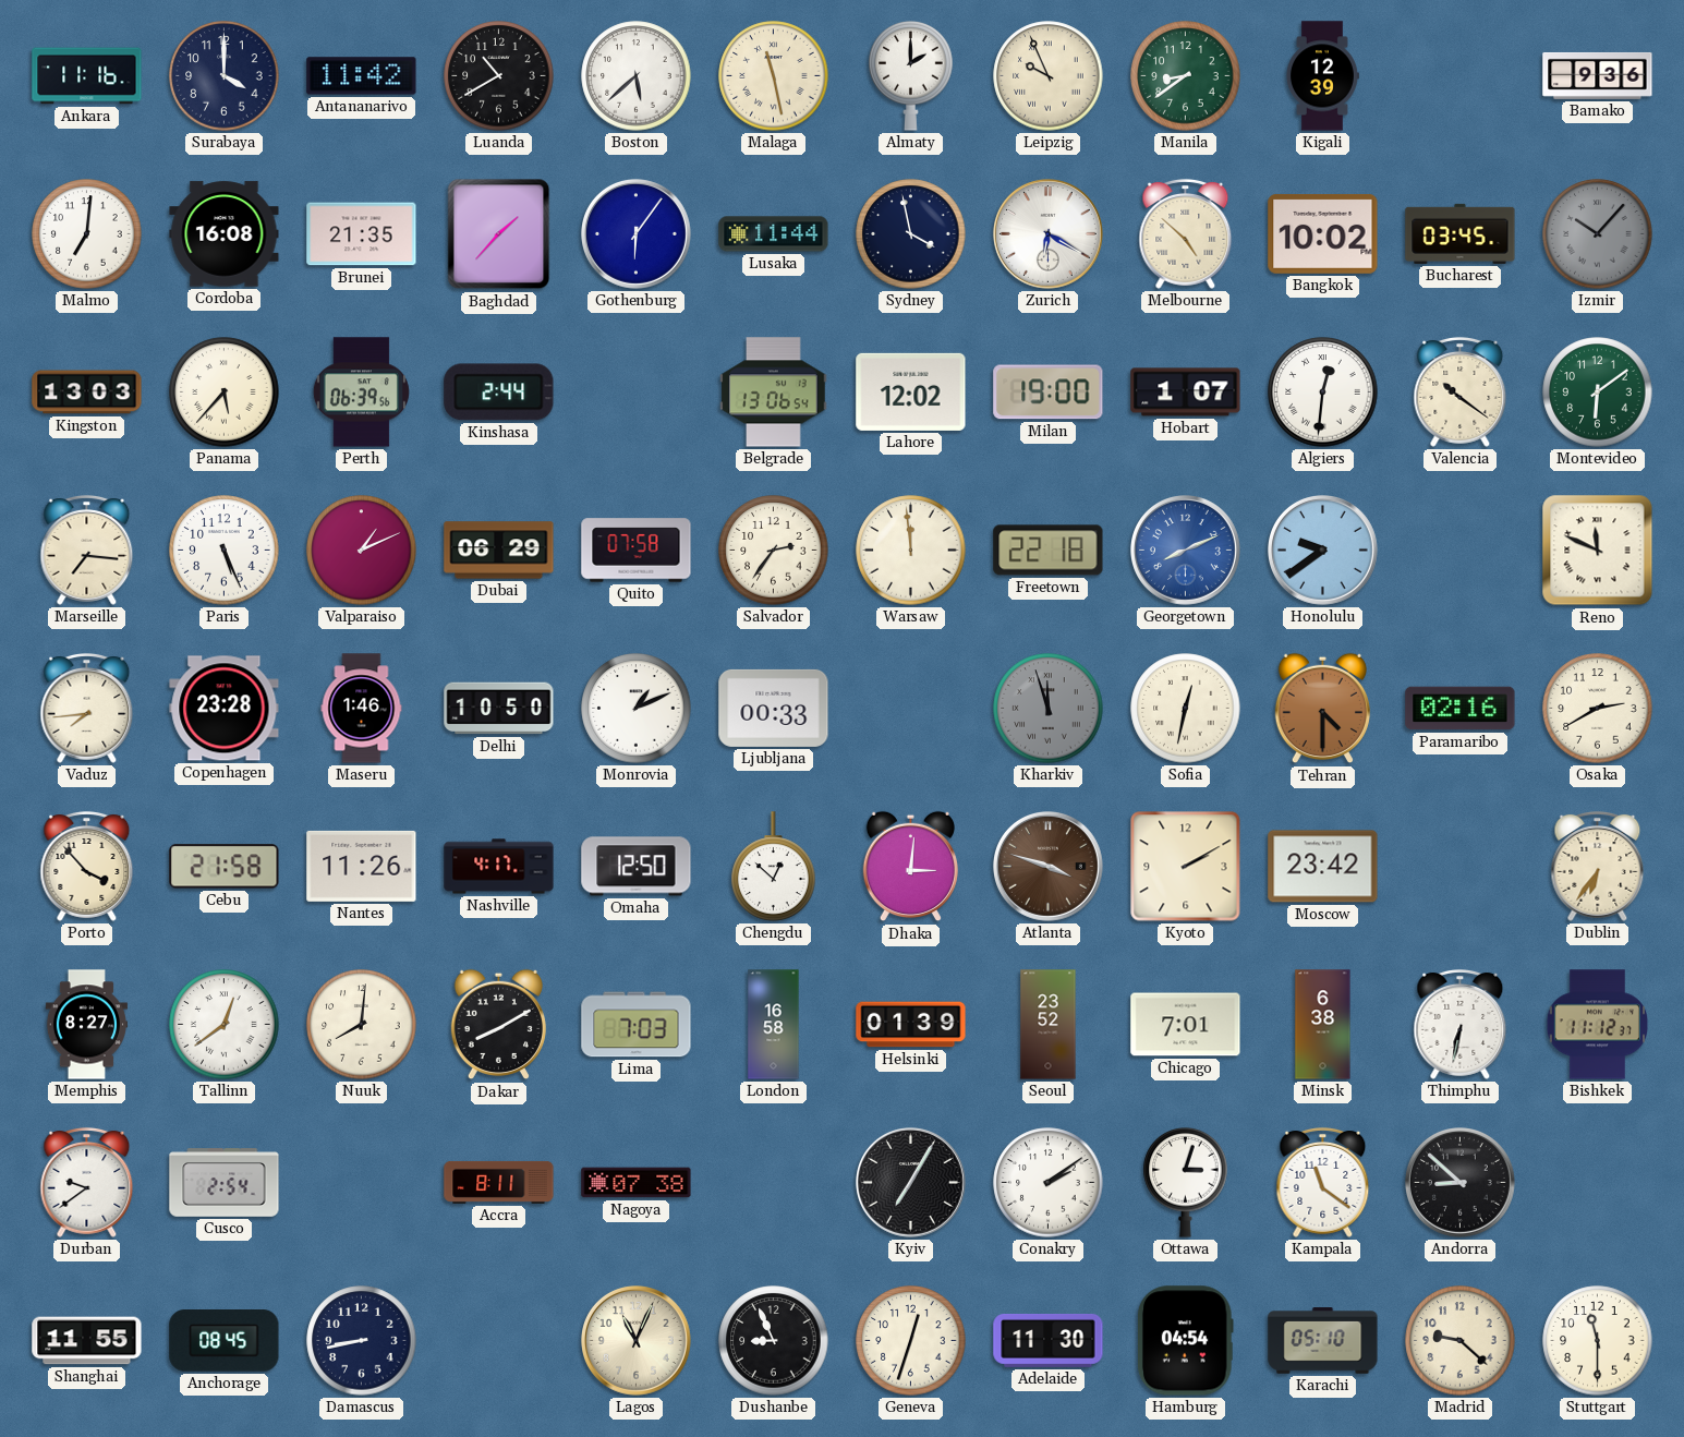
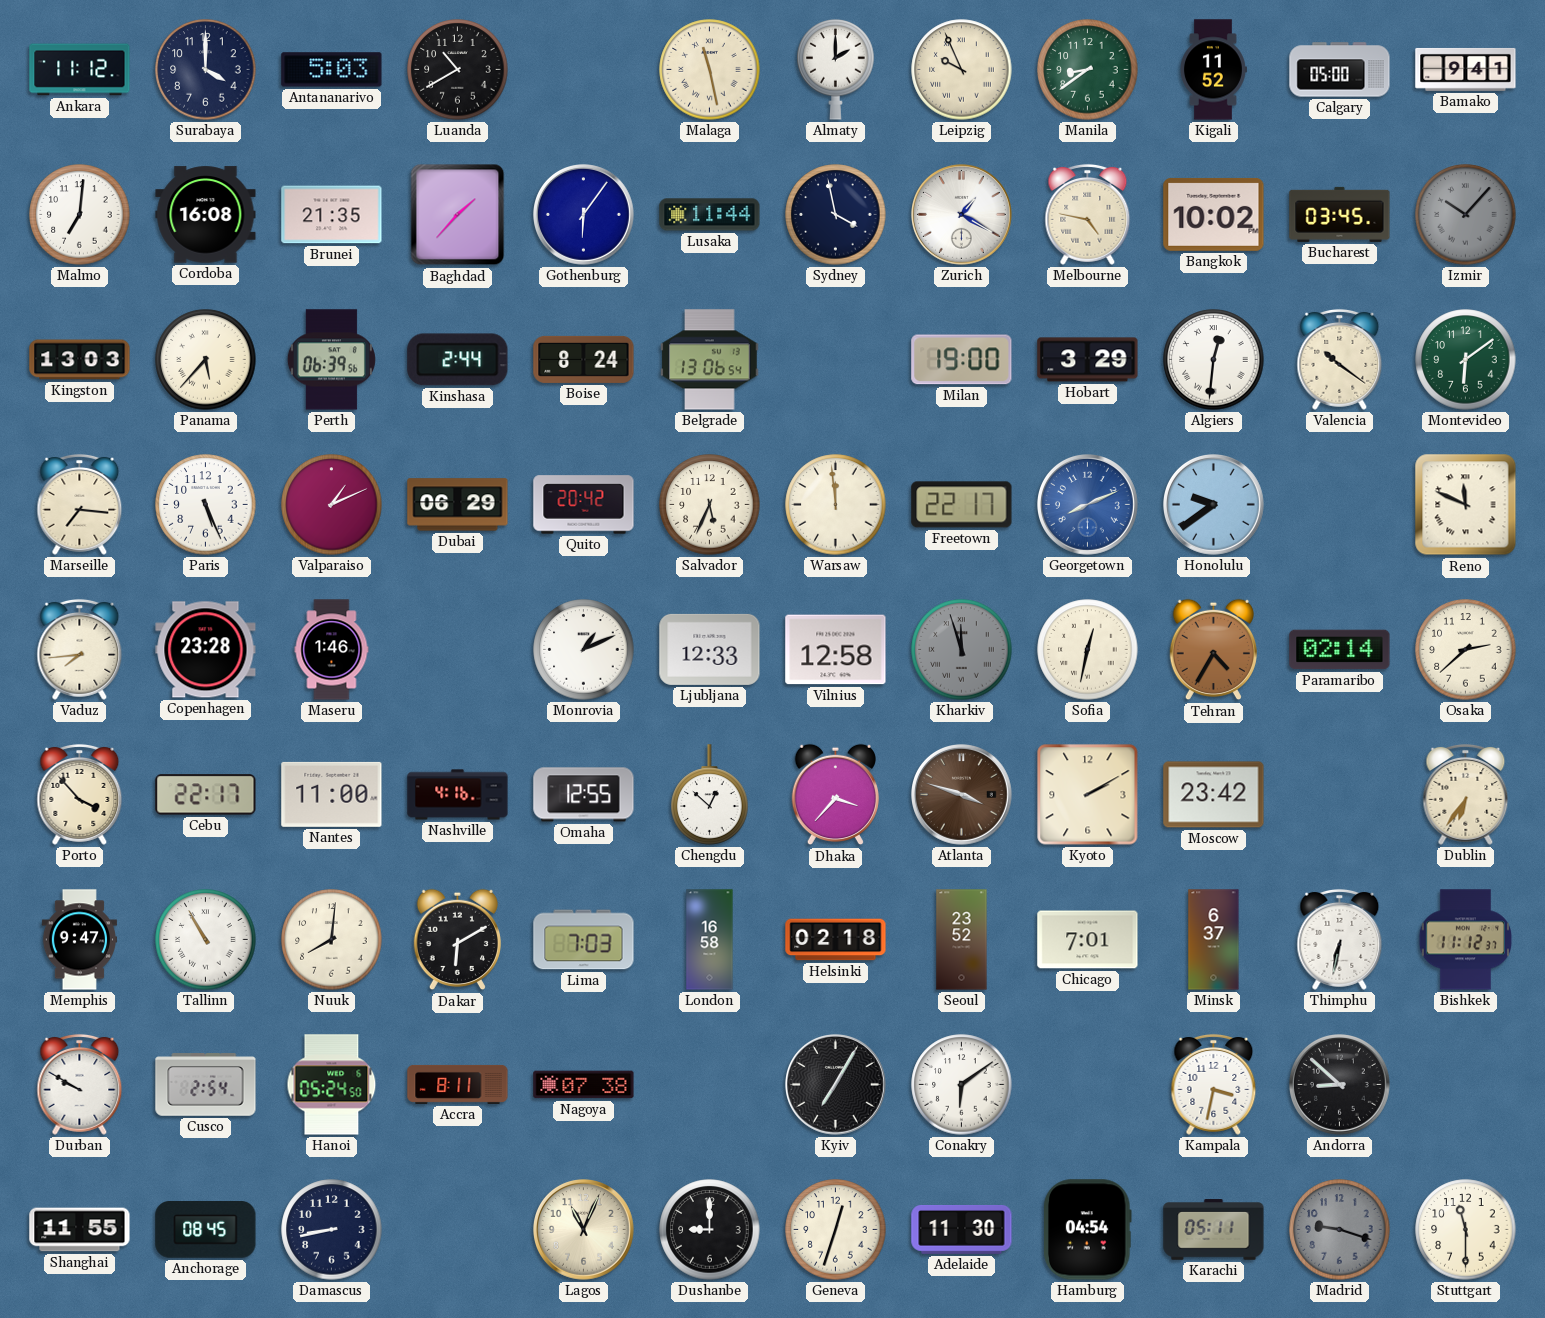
Ankara: 11:16 -> 11:12 (80, 70)
Antananarivo: 11:42 -> 5:03 (332, 70)
Boston: 5:38 -> none (637, 76)
Kigali: 12:39 -> 11:52 (1213, 70)
Calgary: none -> 05:00 (1340, 70)
Bamako: 9:36 -> 9:41 (1466, 69)
Zurich: 6:20 -> 1:20 (962, 215)
Melbourne: 4:52 -> 4:47 (1088, 214)
Boise: none -> 8:24 (584, 359)
Lahore: 12:02 -> none (911, 391)
Hobart: 1:07 -> 3:29 (1088, 360)
Quito: 07:58 -> 20:42 (584, 505)
Salvador: 2:36 -> 5:34 (710, 505)
Freetown: 22:18 -> 22:17 (962, 505)
Delhi: 10:50 -> none (499, 709)
Ljubljana: 00:33 -> 12:33 (710, 649)
Vilnius: none -> 12:58 (836, 650)
Tehran: 4:30 -> 4:35 (1213, 650)
Paramaribo: 02:16 -> 02:14 (1340, 650)
Osaka: 2:40 -> 2:38 (1466, 650)
Cebu: 21:58 -> 22:17 (206, 795)
Nantes: 11:26 -> 11:00 (332, 794)
Nashville: 4:17 -> 4:16 (458, 795)
Omaha: 12:50 -> 12:55 (584, 795)
Dhaka: 3:01 -> 3:37 (835, 795)
Memphis: 8:27 -> 9:47 (79, 940)
Tallinn: 12:39 -> 10:55 (206, 940)
Dakar: 8:10 -> 6:10 (457, 940)
Helsinki: 01:39 -> 02:18 (836, 940)
Minsk: 6:38 -> 6:37 (1214, 940)
Durban: 9:39 -> 9:50 (80, 1084)
Hanoi: none -> 05:24 (332, 1085)
Conakry: 2:09 -> 6:09 (962, 1085)
Ottawa: 3:03 -> none (1186, 1183)
Kampala: 11:21 -> 3:32 (1214, 1084)
Dushanbe: 8:56 -> 9:00 (710, 1230)
Karachi: 05:10 -> 05:11 (1214, 1230)
Madrid: 9:22 -> 9:18 (1340, 1230)
Madrid dial: cream -> grey (1340, 1230)
